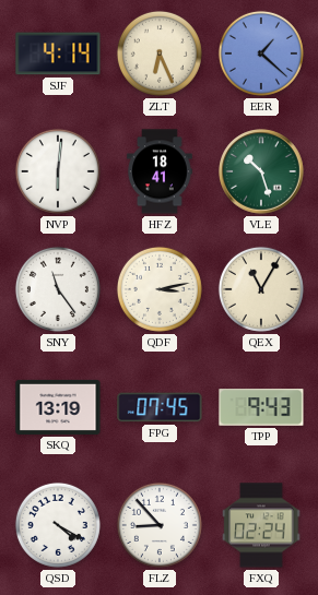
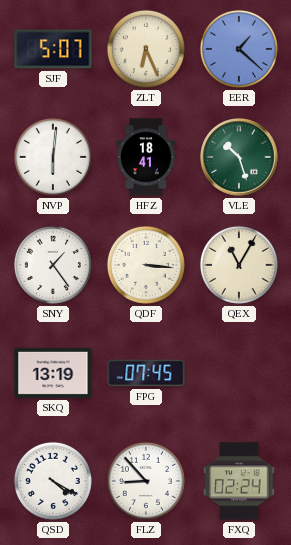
SJF: 4:14 -> 5:07 (53, 49)
SNY: 11:24 -> 1:24 (53, 265)
QDF: 3:13 -> 3:16 (146, 265)
TPP: 9:43 -> none (261, 408)
